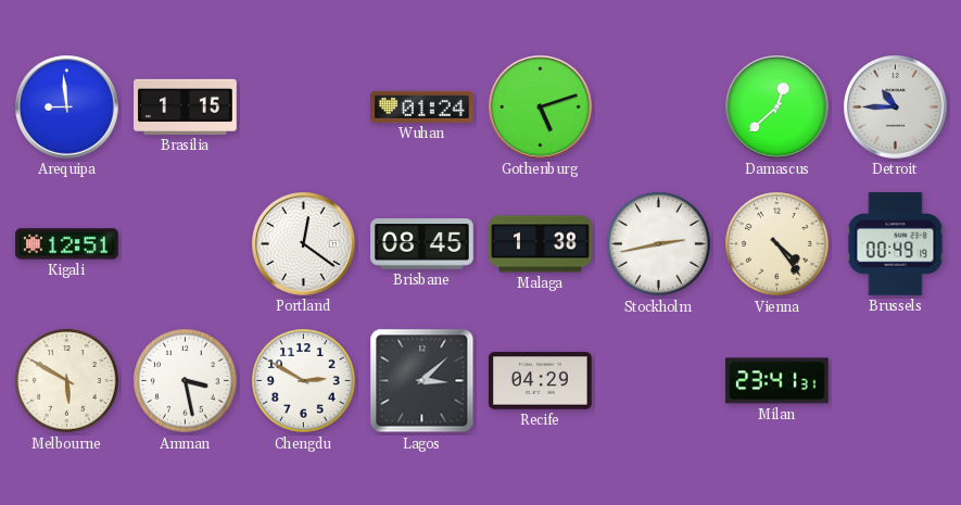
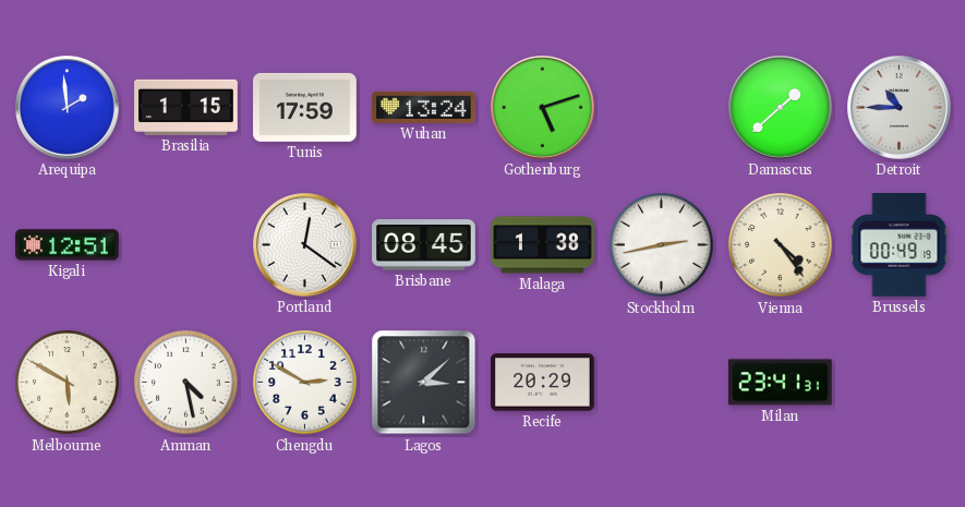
Arequipa: 8:59 -> 1:59 (68, 108)
Tunis: none -> 17:59 (305, 107)
Wuhan: 01:24 -> 13:24 (424, 107)
Damascus: 12:38 -> 1:38 (781, 108)
Amman: 3:28 -> 4:28 (186, 383)
Recife: 04:29 -> 20:29 (543, 383)
